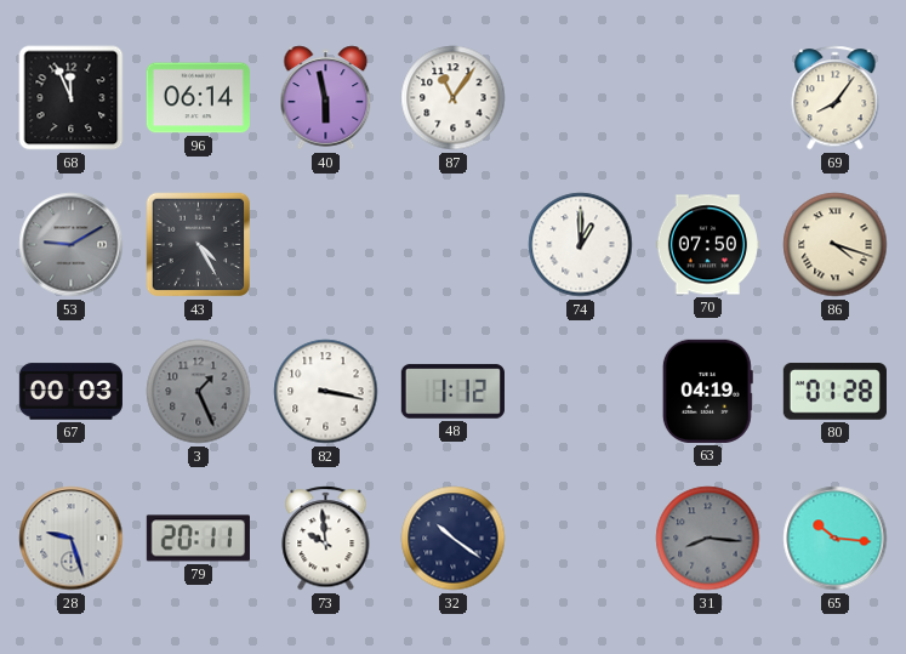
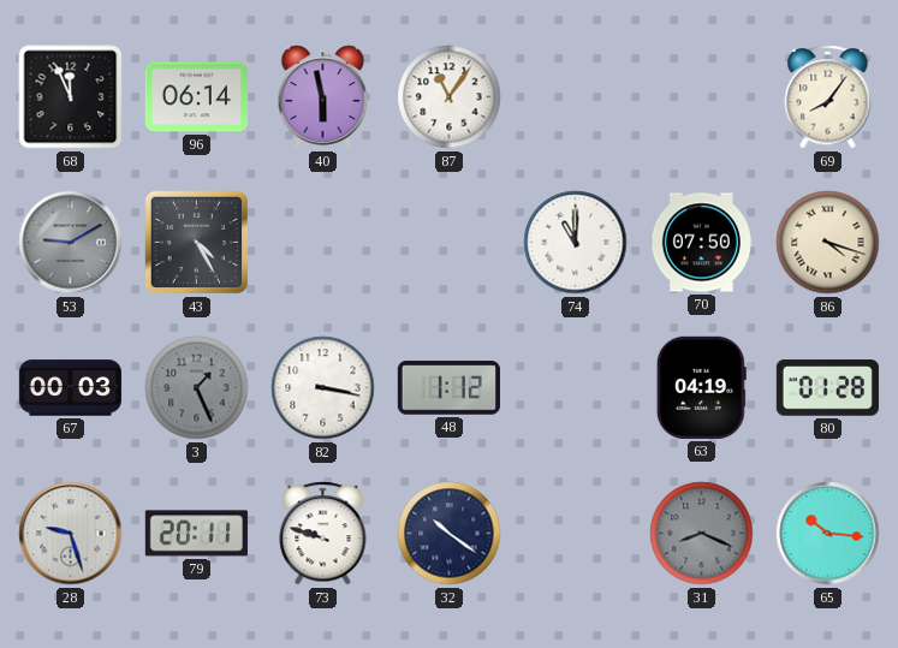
74: 1:00 -> 11:00 (576, 243)
73: 9:59 -> 9:48 (323, 534)
31: 8:16 -> 8:19 (702, 534)
